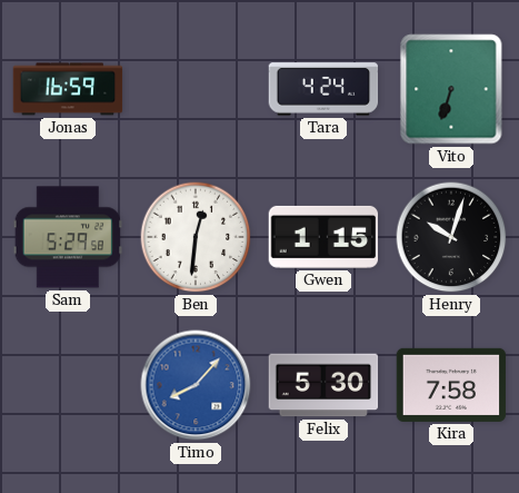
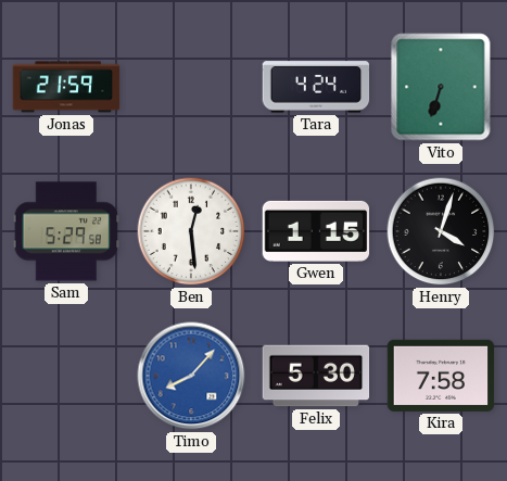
Jonas: 16:59 -> 21:59 (66, 87)
Ben: 12:31 -> 12:29 (191, 231)
Henry: 10:03 -> 4:03 (441, 231)
